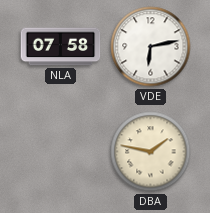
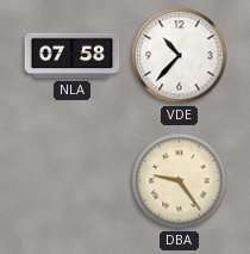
VDE: 6:13 -> 10:37 (180, 56)
DBA: 1:47 -> 9:24 (180, 181)
